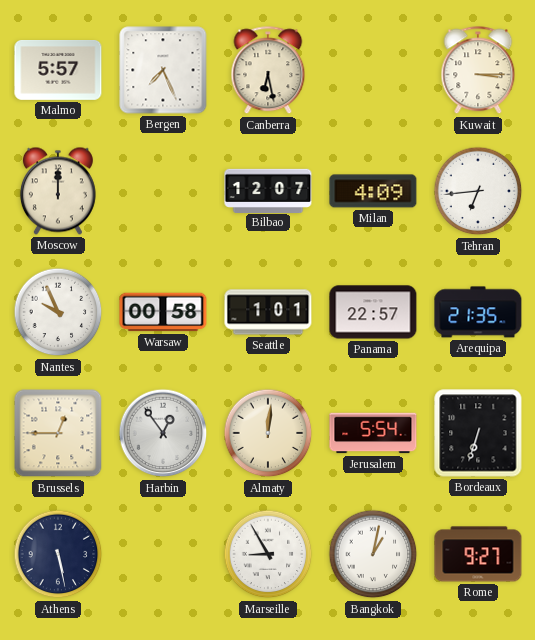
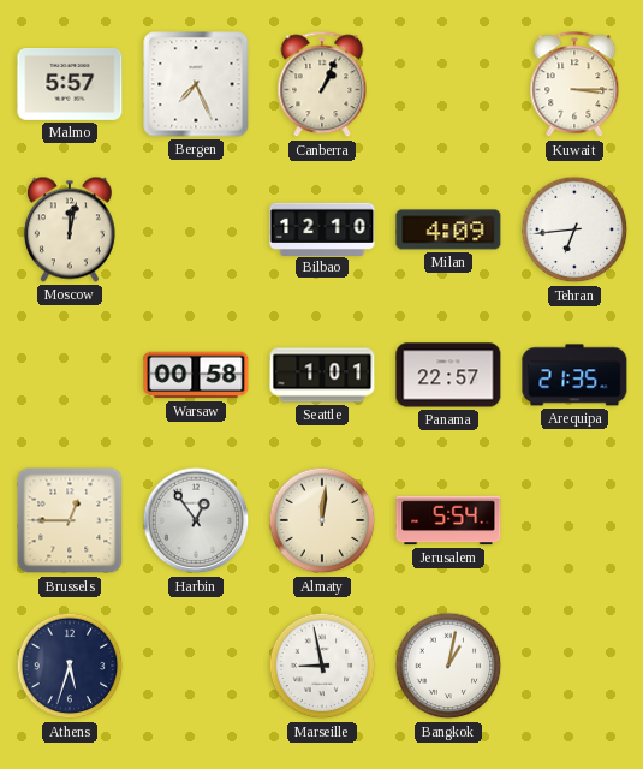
Canberra: 6:28 -> 1:04 (322, 85)
Moscow: 12:00 -> 12:02 (70, 229)
Bilbao: 12:07 -> 12:10 (322, 228)
Nantes: 9:56 -> none (58, 312)
Bordeaux: 6:33 -> none (478, 433)
Athens: 5:28 -> 5:33 (70, 666)
Marseille: 8:55 -> 8:58 (322, 666)
Rome: 9:27 -> none (478, 554)
